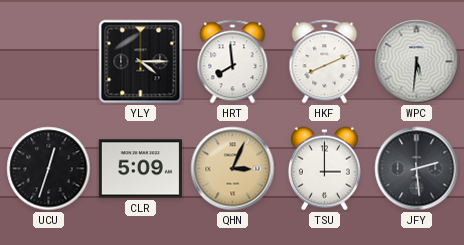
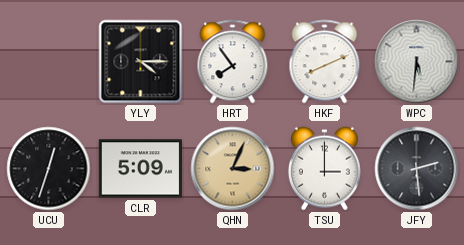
HRT: 7:59 -> 7:54 (233, 62)
